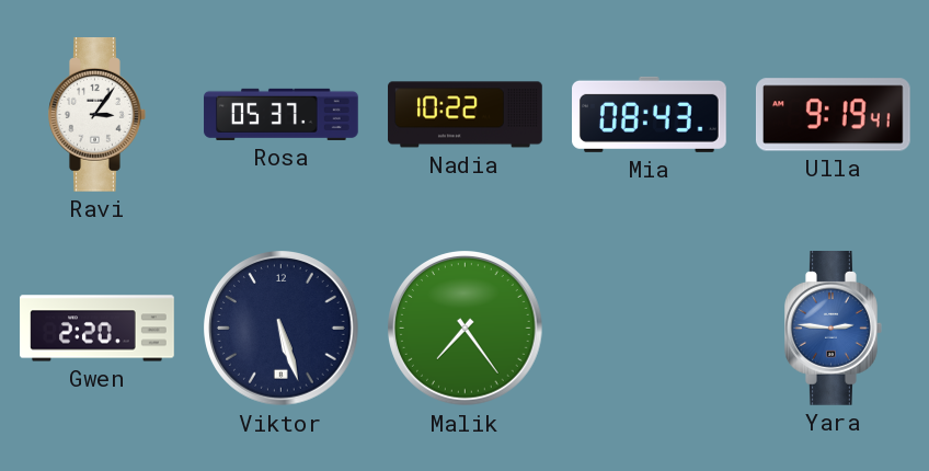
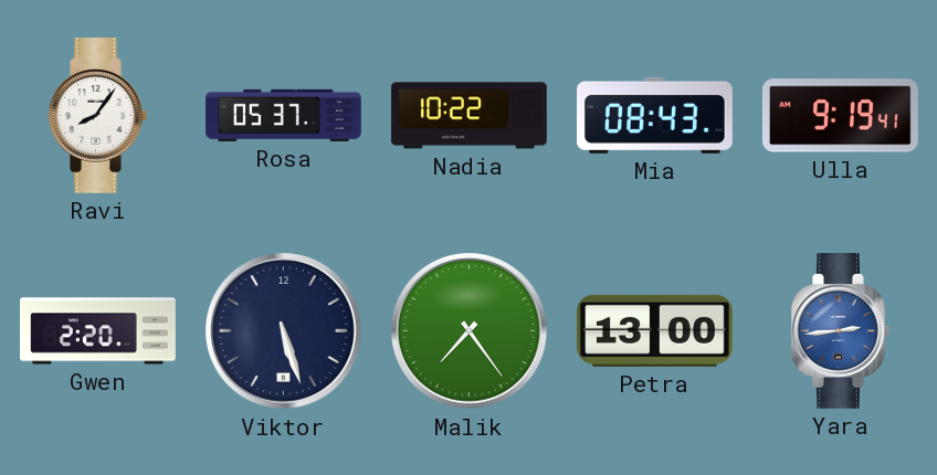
Ravi: 3:06 -> 8:06 (98, 116)
Petra: none -> 13:00 (655, 330)
Yara: 2:46 -> 2:44 (841, 331)
